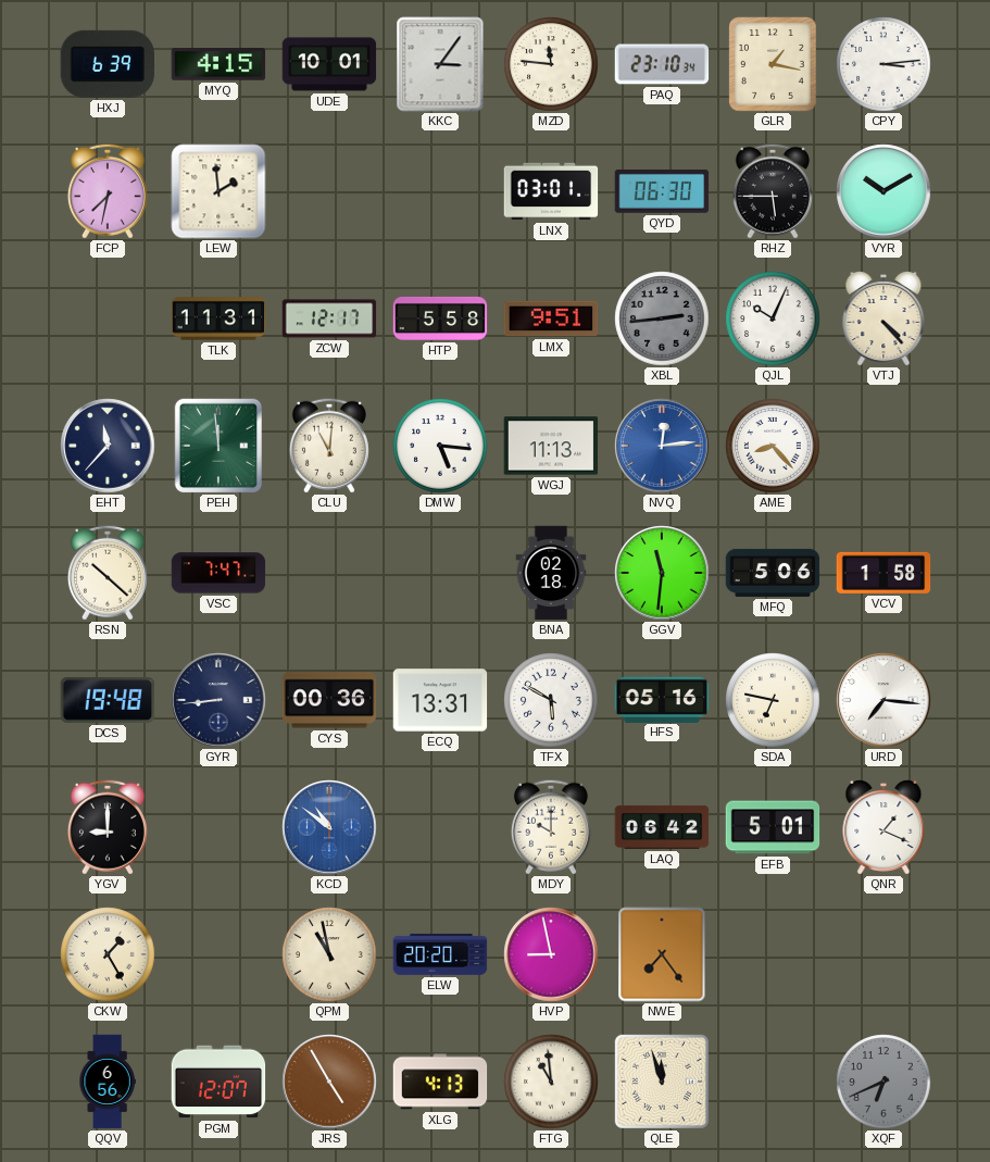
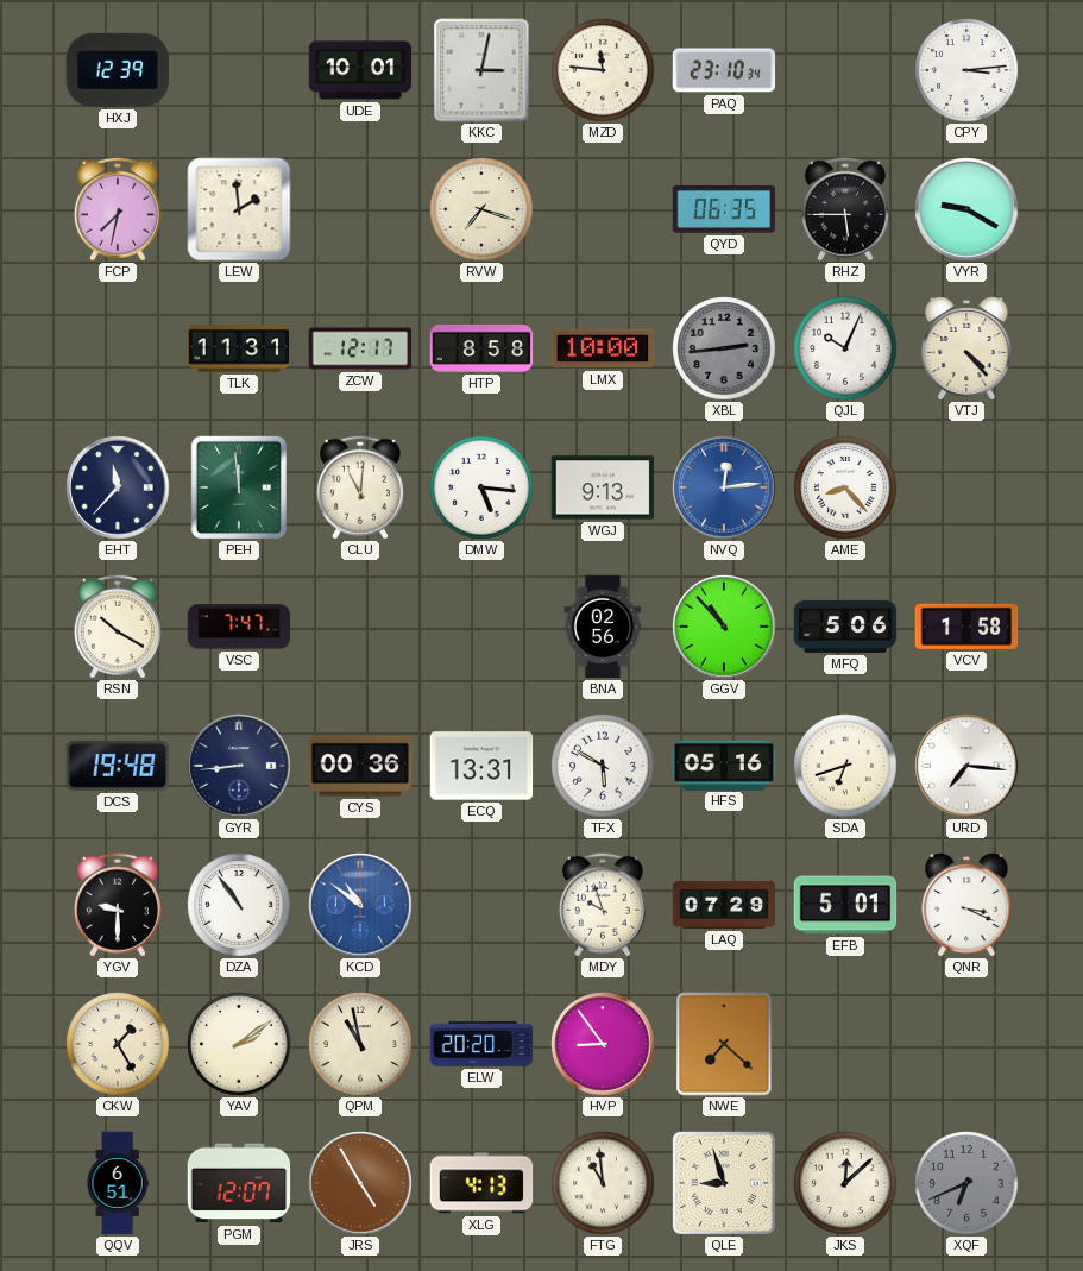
HXJ: 6:39 -> 12:39 (118, 70)
MYQ: 4:15 -> none (218, 64)
KKC: 3:06 -> 3:02 (481, 70)
GLR: 1:17 -> none (774, 65)
RVW: none -> 7:18 (481, 209)
LNX: 03:01 -> none (551, 191)
QYD: 06:30 -> 06:35 (724, 209)
VYR: 10:10 -> 9:20 (966, 209)
HTP: 5:58 -> 8:58 (481, 348)
LMX: 9:51 -> 10:00 (603, 348)
WGJ: 11:13 -> 9:13 (603, 487)
RSN: 10:22 -> 10:20 (118, 627)
BNA: 02:18 -> 02:56 (603, 627)
GGV: 11:31 -> 10:53 (724, 627)
SDA: 6:47 -> 6:42 (845, 766)
YGV: 9:00 -> 9:30 (118, 905)
DZA: none -> 10:54 (239, 905)
MDY: 10:00 -> 9:57 (603, 905)
LAQ: 06:42 -> 07:29 (724, 905)
QNR: 1:19 -> 3:19 (966, 905)
YAV: none -> 2:09 (239, 1044)
HVP: 8:58 -> 8:54 (603, 1044)
NWE: 7:24 -> 7:22 (724, 1044)
QQV: 6:56 -> 6:51 (118, 1183)
QLE: 11:57 -> 8:57 (724, 1183)
JKS: none -> 12:08 (845, 1183)
